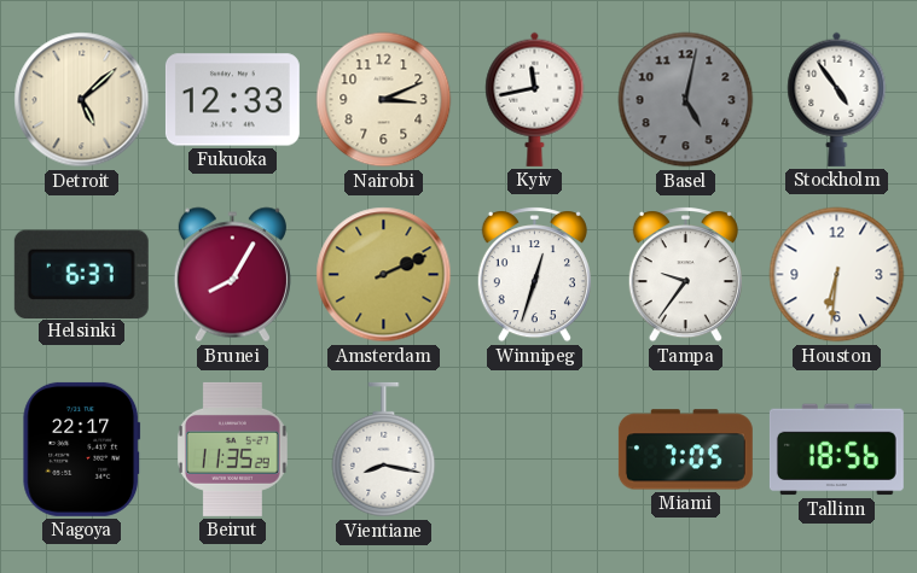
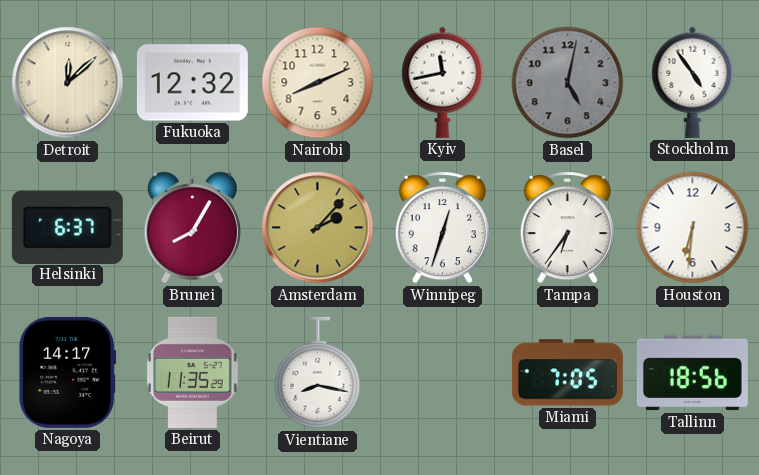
Detroit: 5:08 -> 12:08 (68, 83)
Fukuoka: 12:33 -> 12:32 (192, 83)
Nairobi: 3:11 -> 8:11 (318, 83)
Amsterdam: 2:11 -> 2:07 (318, 228)
Tampa: 9:36 -> 6:36 (567, 228)
Nagoya: 22:17 -> 14:17 (68, 372)
